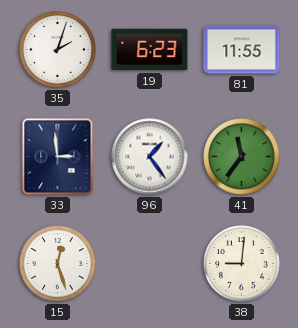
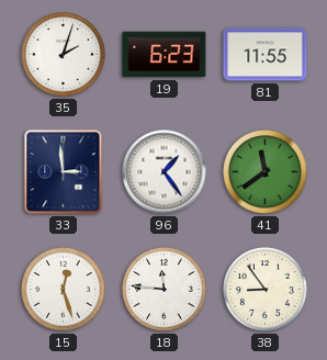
41: 11:36 -> 11:39 (266, 172)
18: none -> 11:46 (165, 290)
38: 9:01 -> 8:54 (266, 290)
